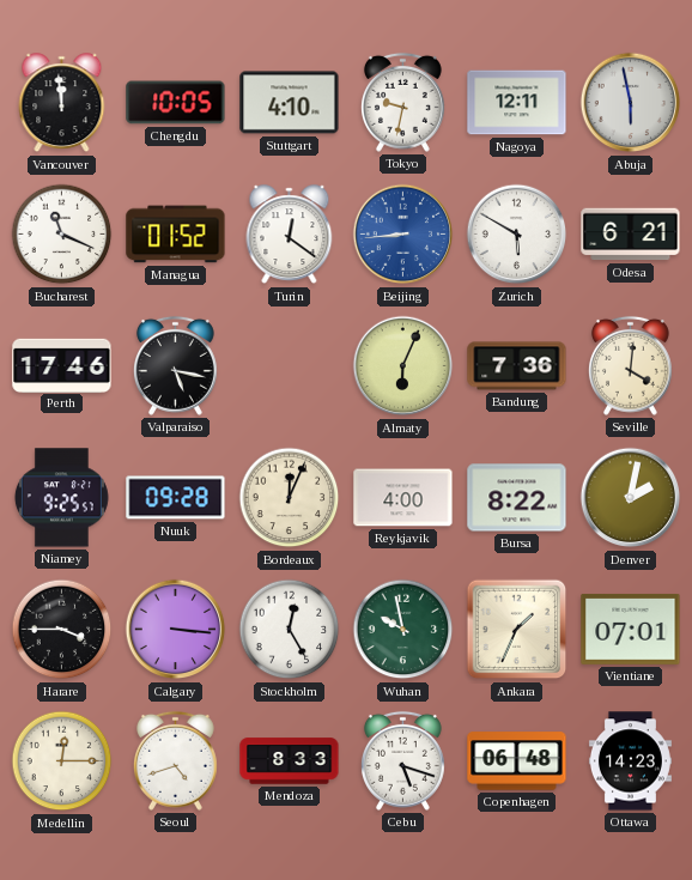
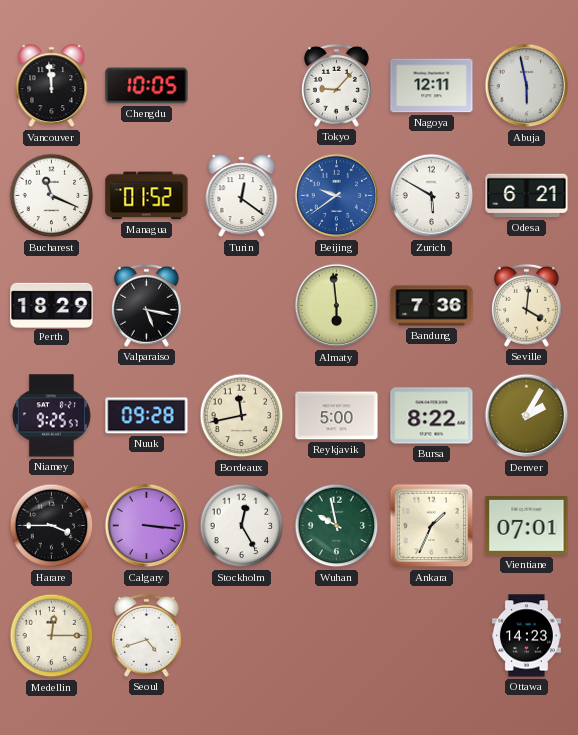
Stuttgart: 4:10 -> none (290, 103)
Tokyo: 9:32 -> 9:07 (336, 85)
Beijing: 8:44 -> 9:39 (337, 196)
Perth: 17:46 -> 18:29 (52, 305)
Almaty: 6:04 -> 5:59 (337, 306)
Bordeaux: 12:04 -> 11:43 (242, 416)
Reykjavik: 4:00 -> 5:00 (337, 416)
Denver: 2:02 -> 2:05 (527, 416)
Mendoza: 8:33 -> none (290, 761)
Cebu: 5:18 -> none (402, 760)
Copenhagen: 06:48 -> none (517, 761)
